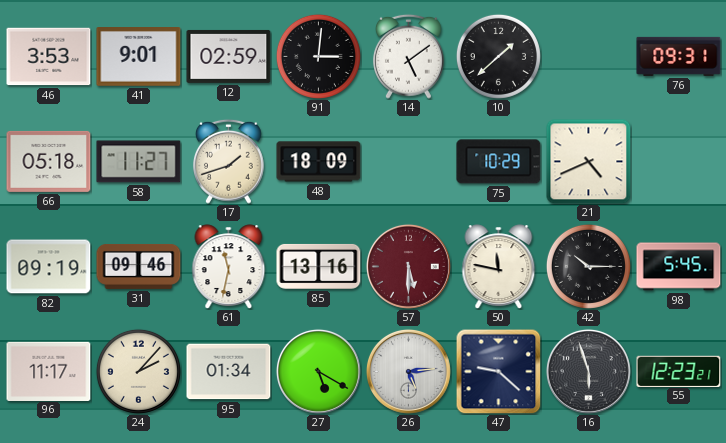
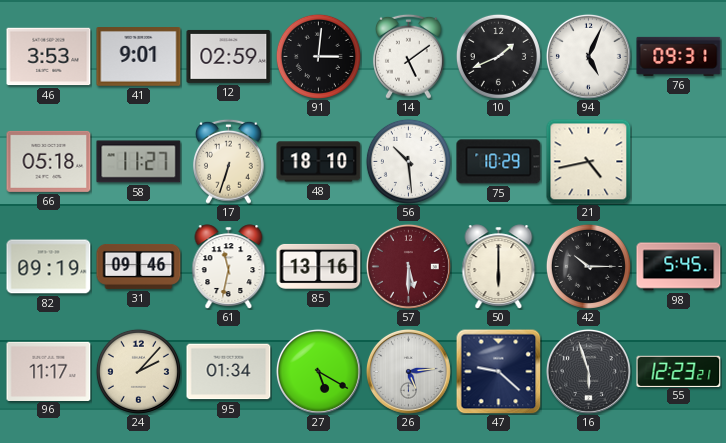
10: 1:38 -> 1:41 (498, 56)
94: none -> 5:04 (588, 56)
17: 1:42 -> 6:33 (228, 161)
48: 18:09 -> 18:10 (319, 162)
56: none -> 10:29 (408, 161)
21: 4:41 -> 4:43 (589, 162)
50: 11:47 -> 6:00 (499, 267)
